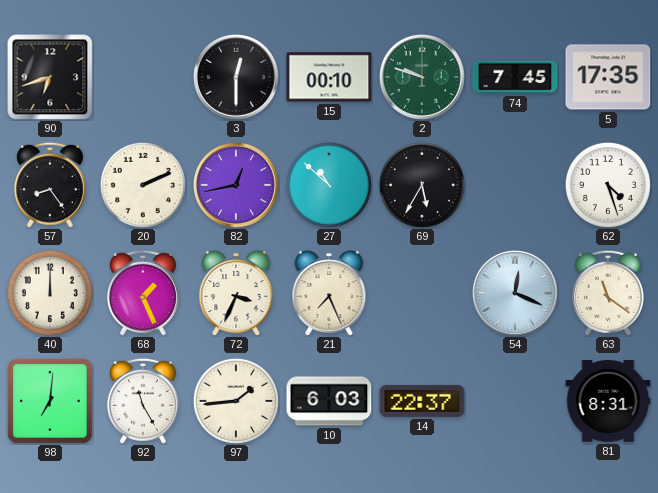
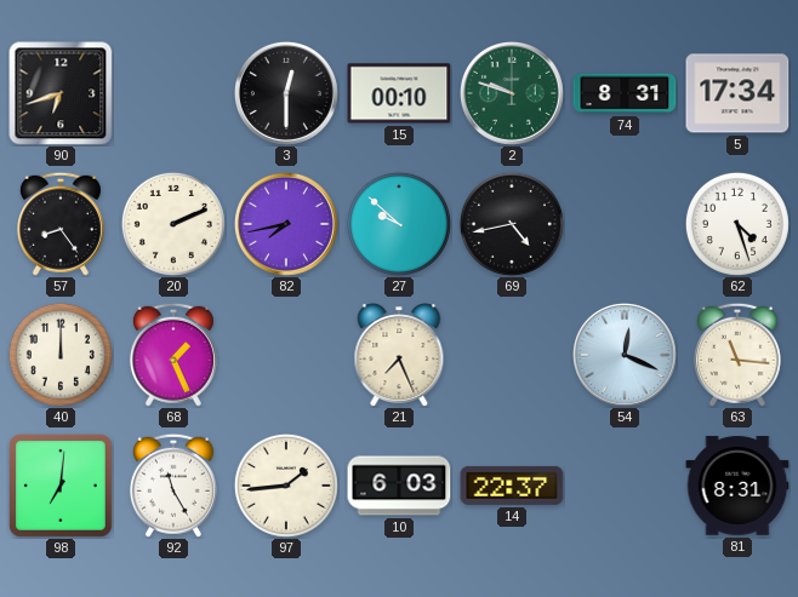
74: 7:45 -> 8:31 (625, 93)
5: 17:35 -> 17:34 (737, 93)
82: 12:43 -> 7:43 (286, 224)
27: 10:52 -> 9:52 (399, 224)
69: 5:35 -> 4:43 (512, 224)
72: 3:34 -> none (236, 293)
63: 11:21 -> 11:16 (737, 355)
